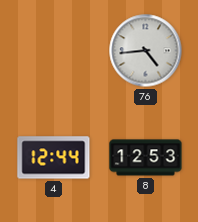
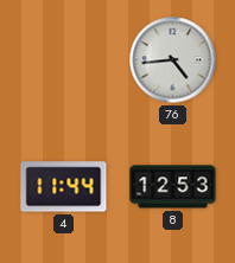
4: 12:44 -> 11:44 (64, 187)
